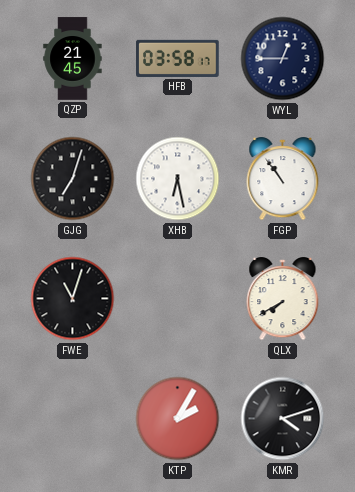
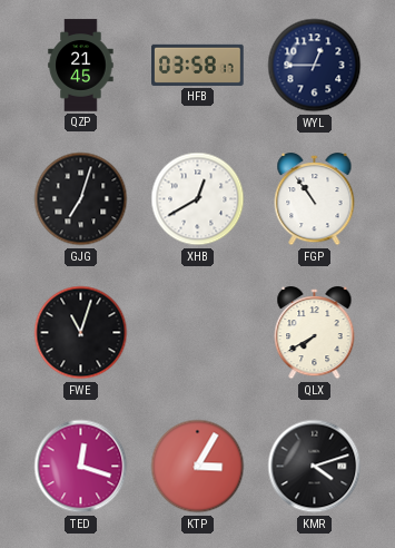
XHB: 6:28 -> 12:40 (198, 199)
TED: none -> 12:18 (81, 467)
KTP: 2:05 -> 3:05 (198, 467)
